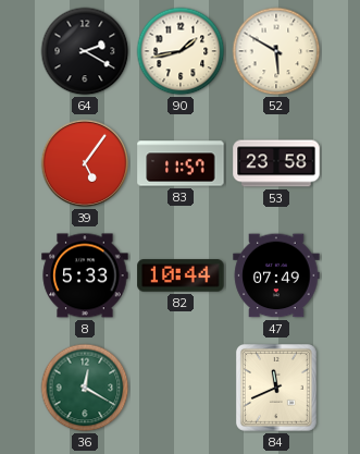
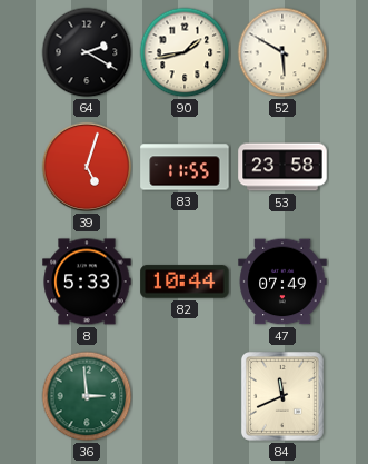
39: 5:06 -> 5:03 (87, 167)
83: 11:57 -> 11:55 (185, 167)
36: 12:20 -> 2:59 (87, 396)
